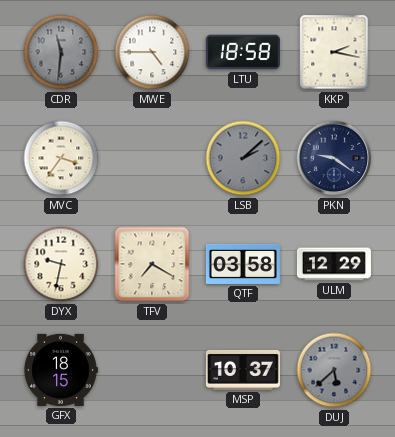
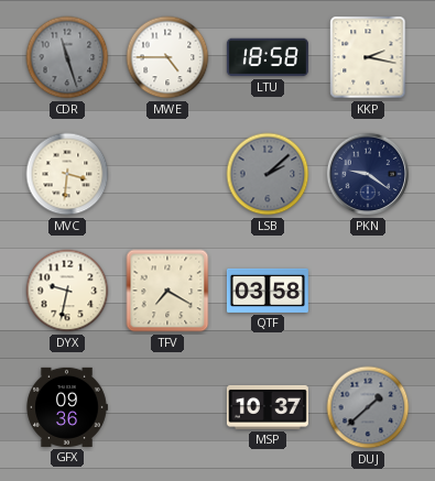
CDR: 11:31 -> 11:27 (67, 57)
MVC: 3:36 -> 3:31 (67, 174)
ULM: 12:29 -> none (334, 264)
GFX: 18:15 -> 09:36 (67, 407)
DUJ: 5:38 -> 1:38 (368, 407)
